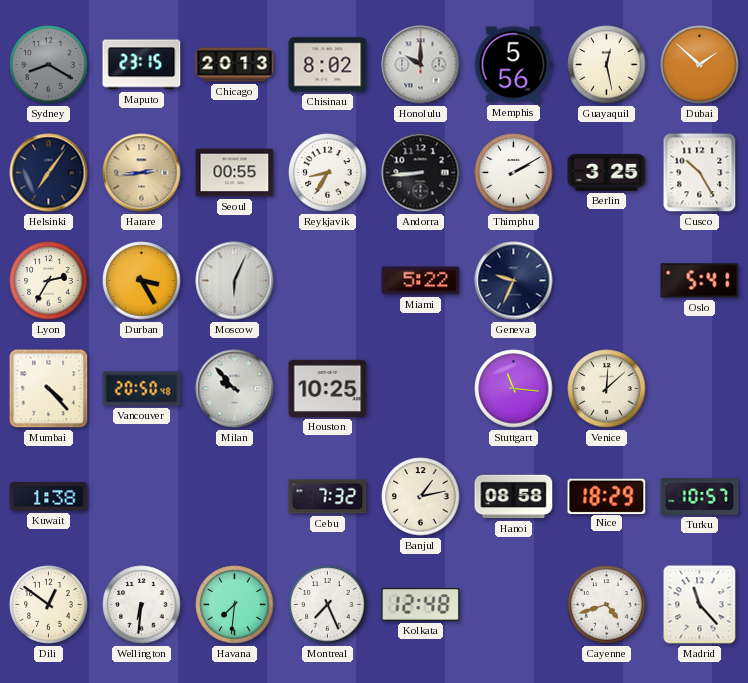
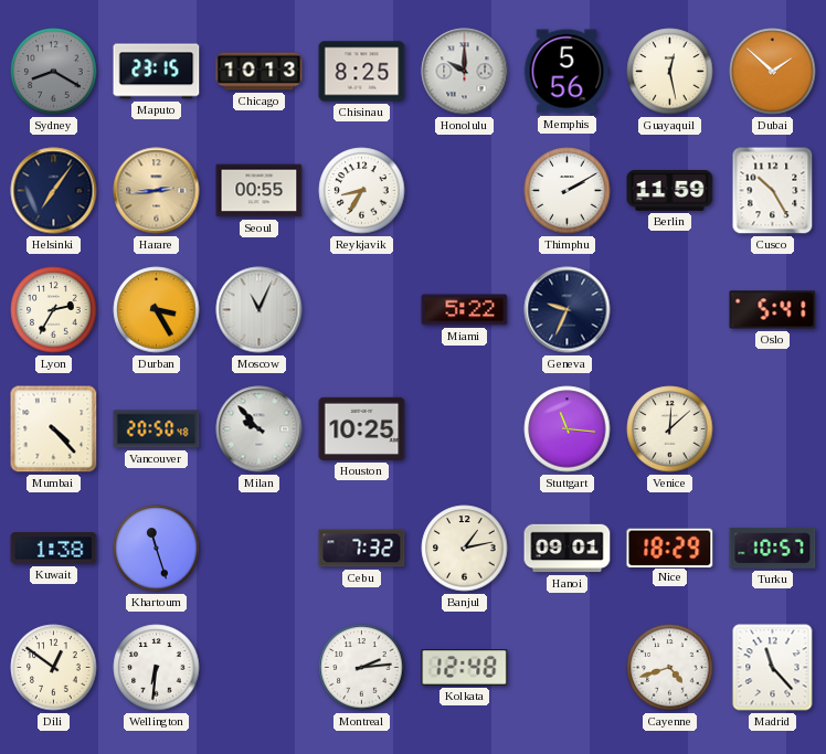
Chicago: 20:13 -> 10:13 (260, 72)
Chisinau: 8:02 -> 8:25 (362, 72)
Andorra: 8:44 -> none (421, 173)
Berlin: 3:25 -> 11:59 (670, 190)
Moscow: 6:04 -> 11:04 (260, 310)
Khartoum: none -> 11:27 (157, 549)
Hanoi: 08:58 -> 09:01 (568, 549)
Havana: 7:31 -> none (235, 605)
Montreal: 7:26 -> 2:14 (362, 668)
